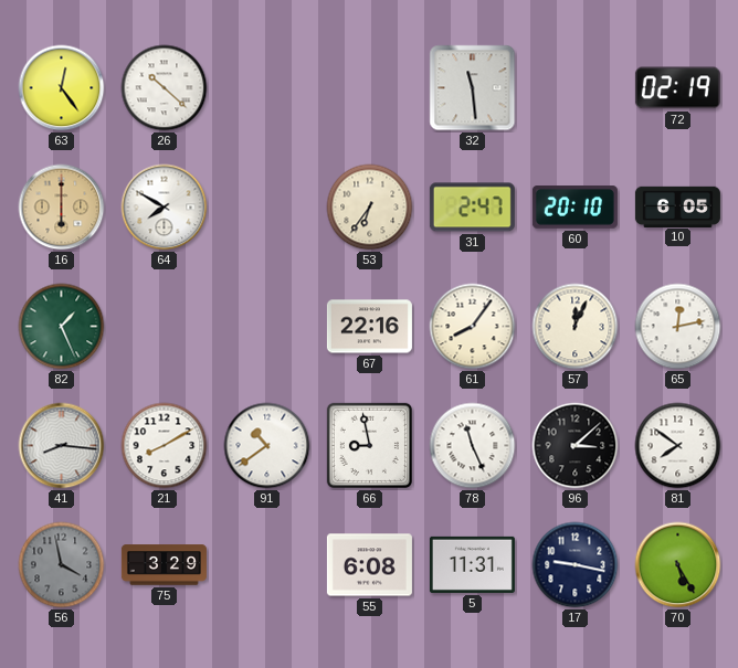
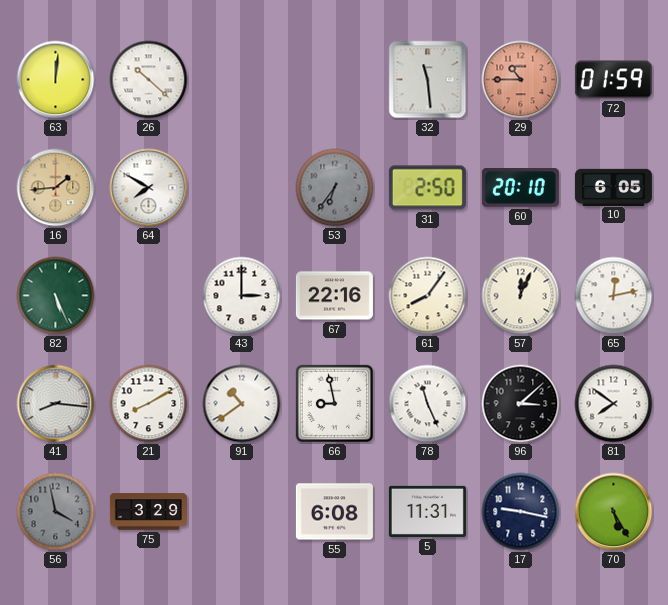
63: 12:24 -> 12:01 (56, 80)
29: none -> 10:45 (521, 80)
72: 02:19 -> 01:59 (613, 80)
16: 6:00 -> 1:44 (56, 188)
53 dial: cream -> grey (335, 188)
31: 2:47 -> 2:50 (427, 188)
82: 1:26 -> 5:26 (56, 296)
43: none -> 3:00 (242, 296)
